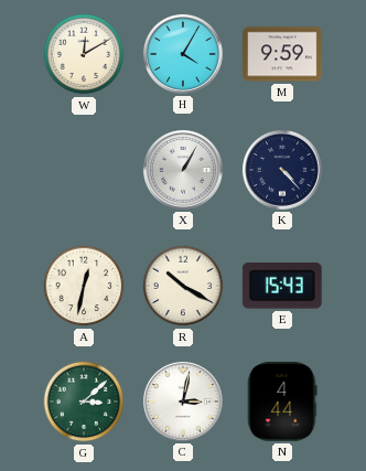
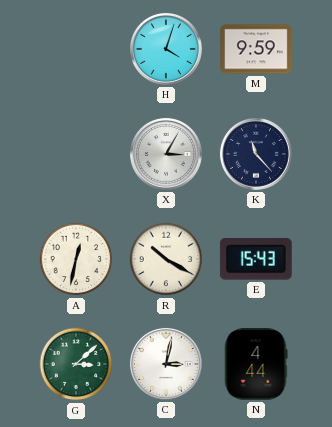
W: 12:10 -> none (84, 54)
H: 4:05 -> 4:03 (166, 49)
X: 1:05 -> 3:05 (166, 154)
K: 4:23 -> 11:23 (256, 154)
